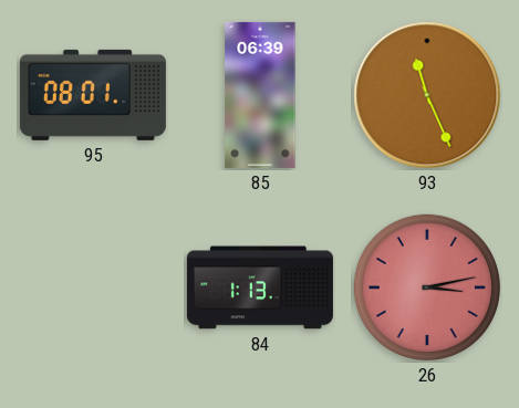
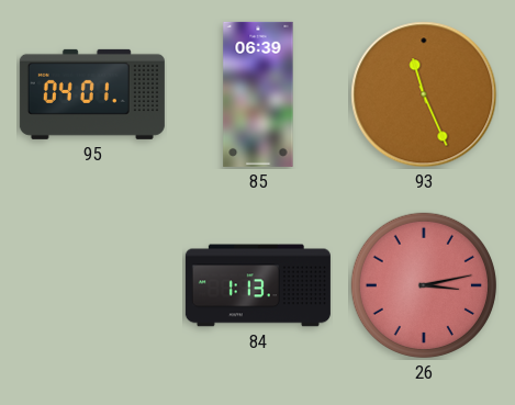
95: 08:01 -> 04:01 (92, 94)
